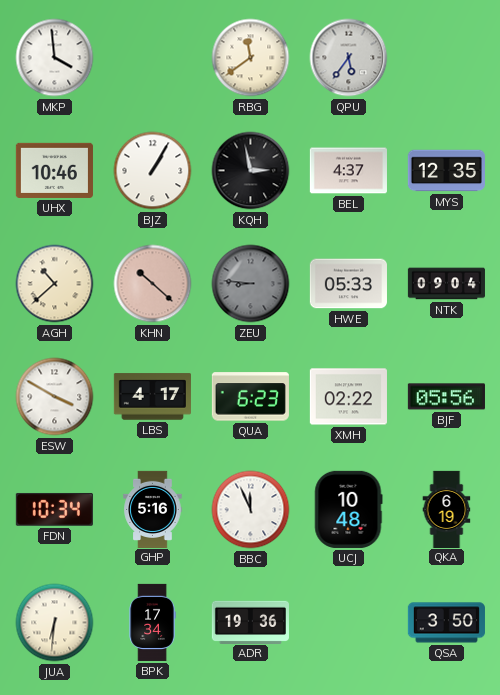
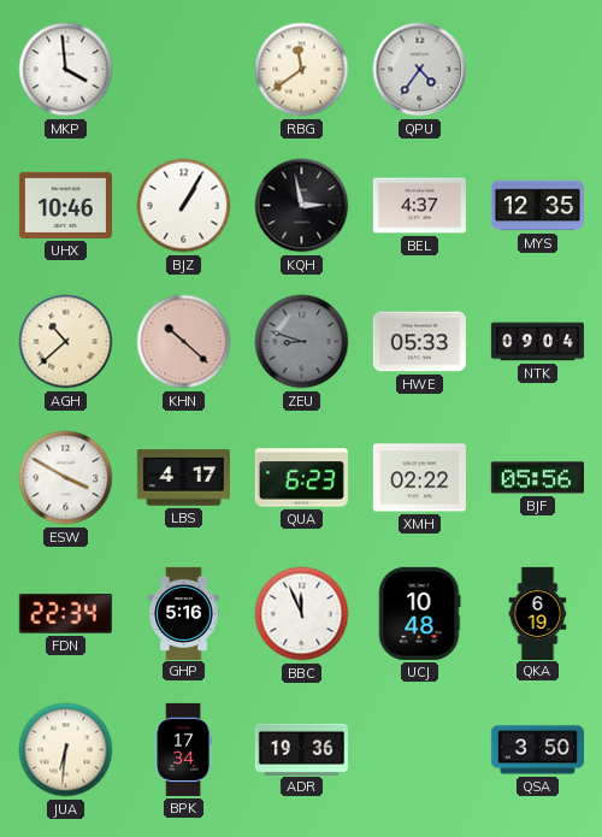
QPU: 5:36 -> 4:36 (420, 70)
ZEU: 8:46 -> 8:48 (302, 342)
FDN: 10:34 -> 22:34 (65, 613)
